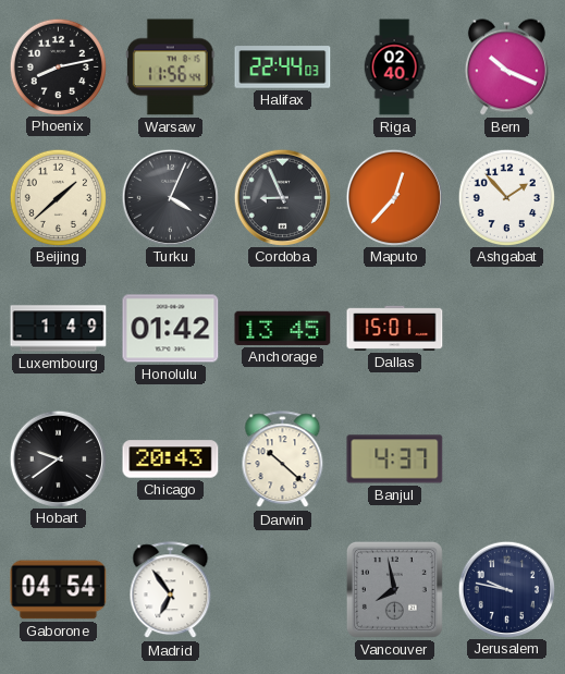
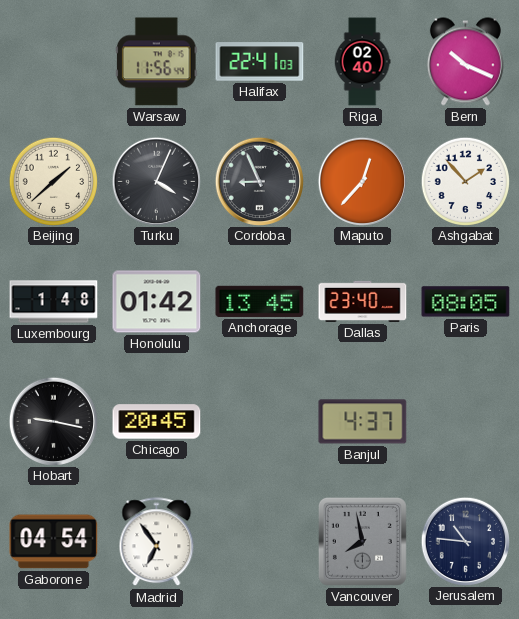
Phoenix: 8:13 -> none (58, 66)
Halifax: 22:44 -> 22:41 (260, 62)
Luxembourg: 1:49 -> 1:48 (54, 302)
Dallas: 15:01 -> 23:40 (363, 301)
Paris: none -> 08:05 (466, 302)
Hobart: 9:39 -> 9:17 (53, 421)
Chicago: 20:43 -> 20:45 (157, 422)
Darwin: 10:22 -> none (283, 459)
Jerusalem: 9:47 -> 10:46 (465, 541)
